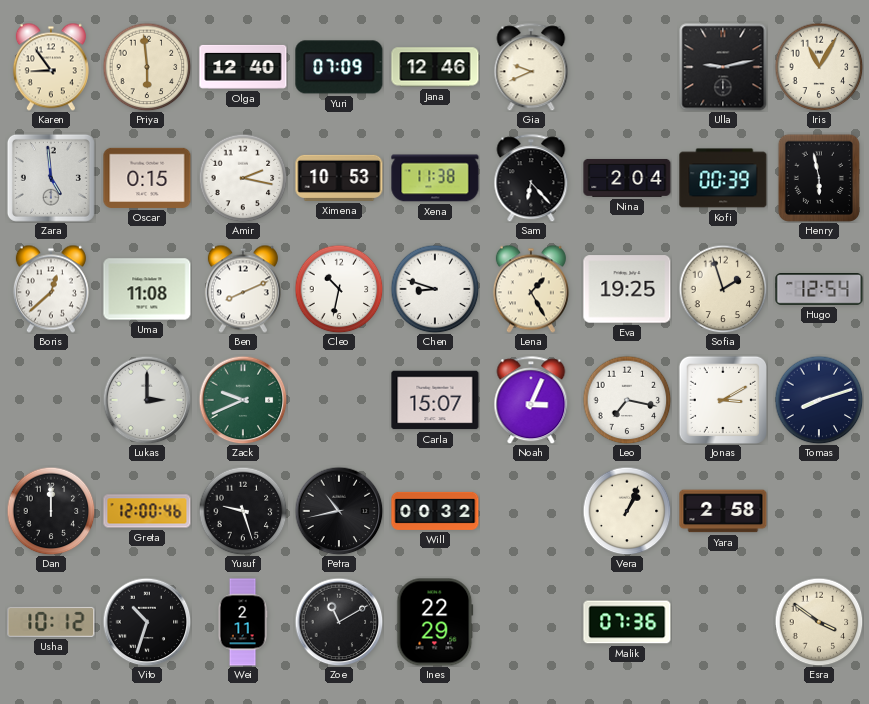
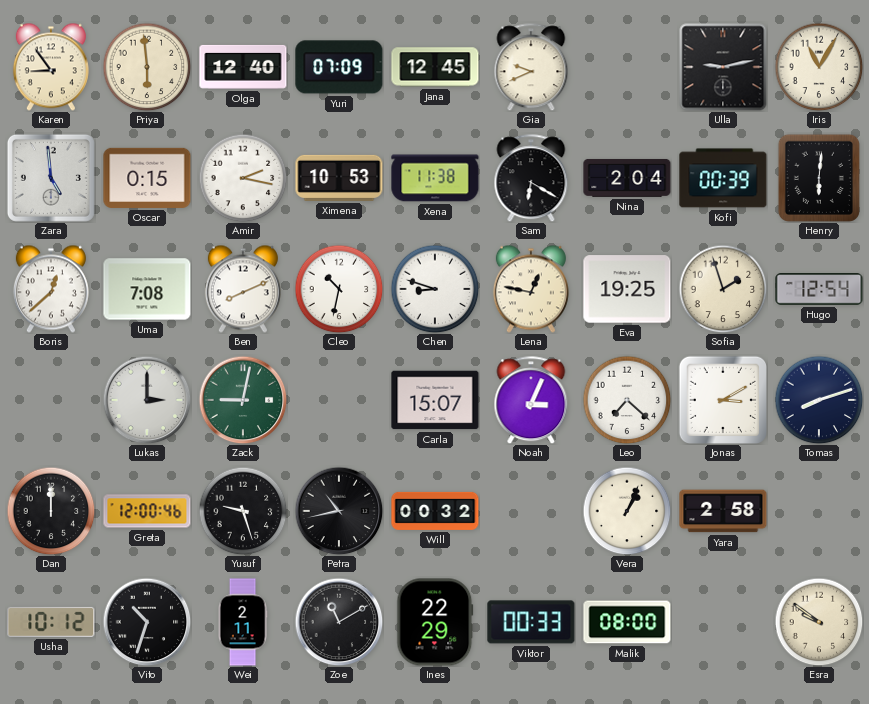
Jana: 12:46 -> 12:45 (435, 67)
Sam: 6:23 -> 6:20 (531, 178)
Henry: 5:58 -> 6:01 (819, 178)
Uma: 11:08 -> 7:08 (147, 289)
Lena: 1:25 -> 12:47 (531, 289)
Zack: 9:41 -> 9:02 (243, 400)
Leo: 7:17 -> 7:22 (627, 400)
Viktor: none -> 00:33 (531, 622)
Malik: 07:36 -> 08:00 (627, 622)
Esra: 3:51 -> 9:51 (819, 622)
